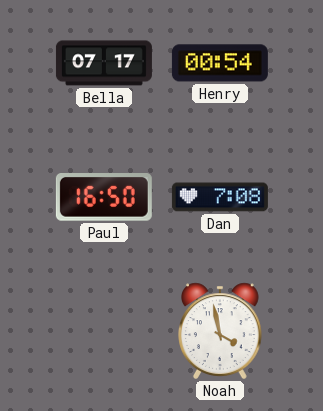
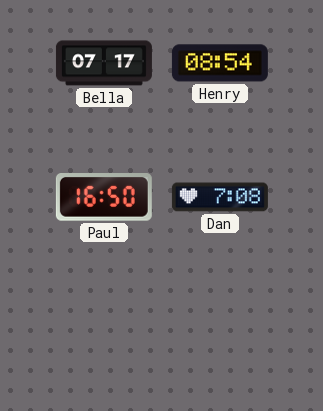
Henry: 00:54 -> 08:54 (220, 63)
Noah: 3:58 -> none (221, 331)
